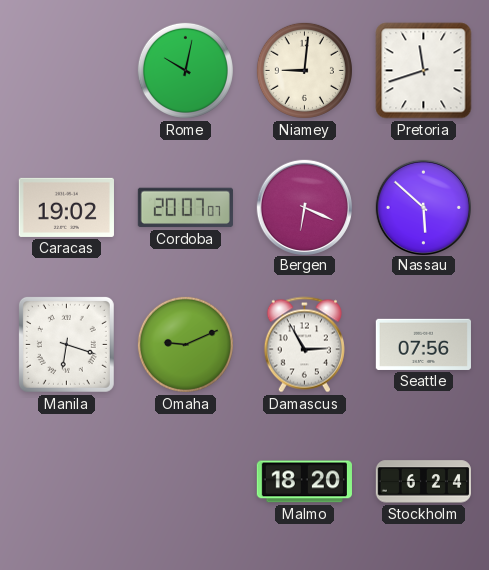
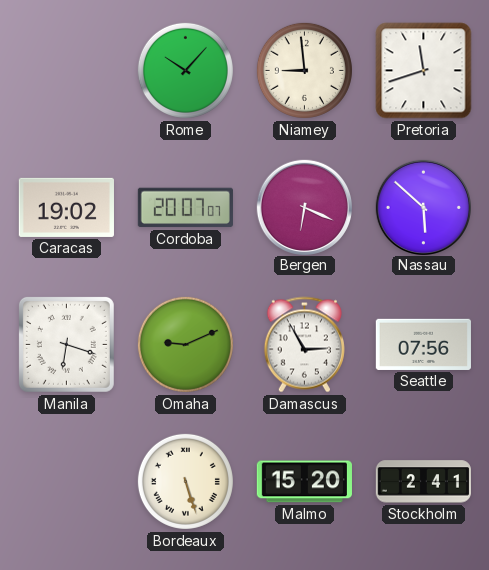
Rome: 10:02 -> 10:07 (185, 70)
Niamey: 9:01 -> 8:59 (304, 70)
Bordeaux: none -> 5:27 (185, 481)
Malmo: 18:20 -> 15:20 (304, 482)
Stockholm: 6:24 -> 2:41 (423, 482)
